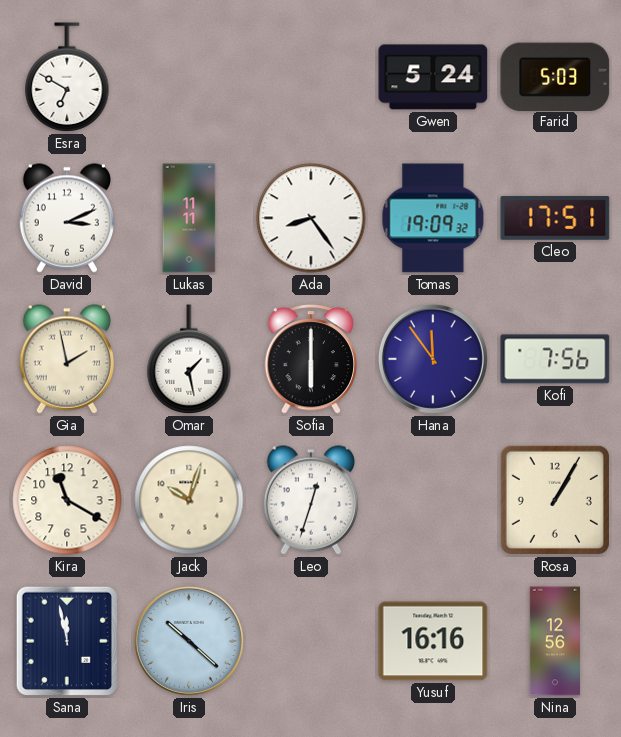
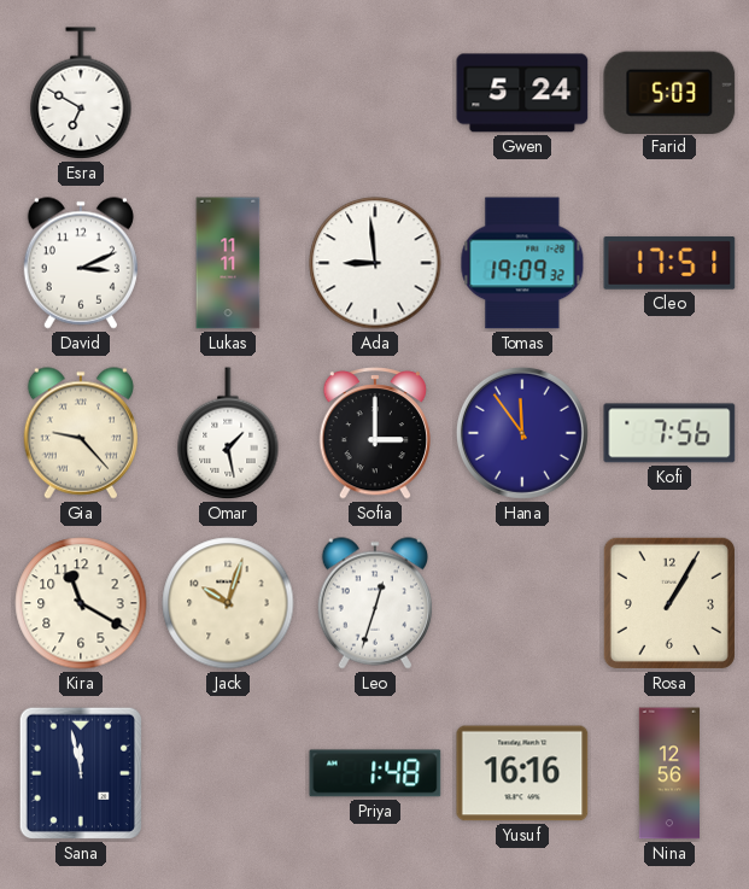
Ada: 8:24 -> 8:59 (375, 263)
Gia: 1:58 -> 9:23 (81, 433)
Sofia: 6:00 -> 3:00 (375, 434)
Iris: 10:22 -> none (189, 641)
Priya: none -> 1:48 (375, 773)
